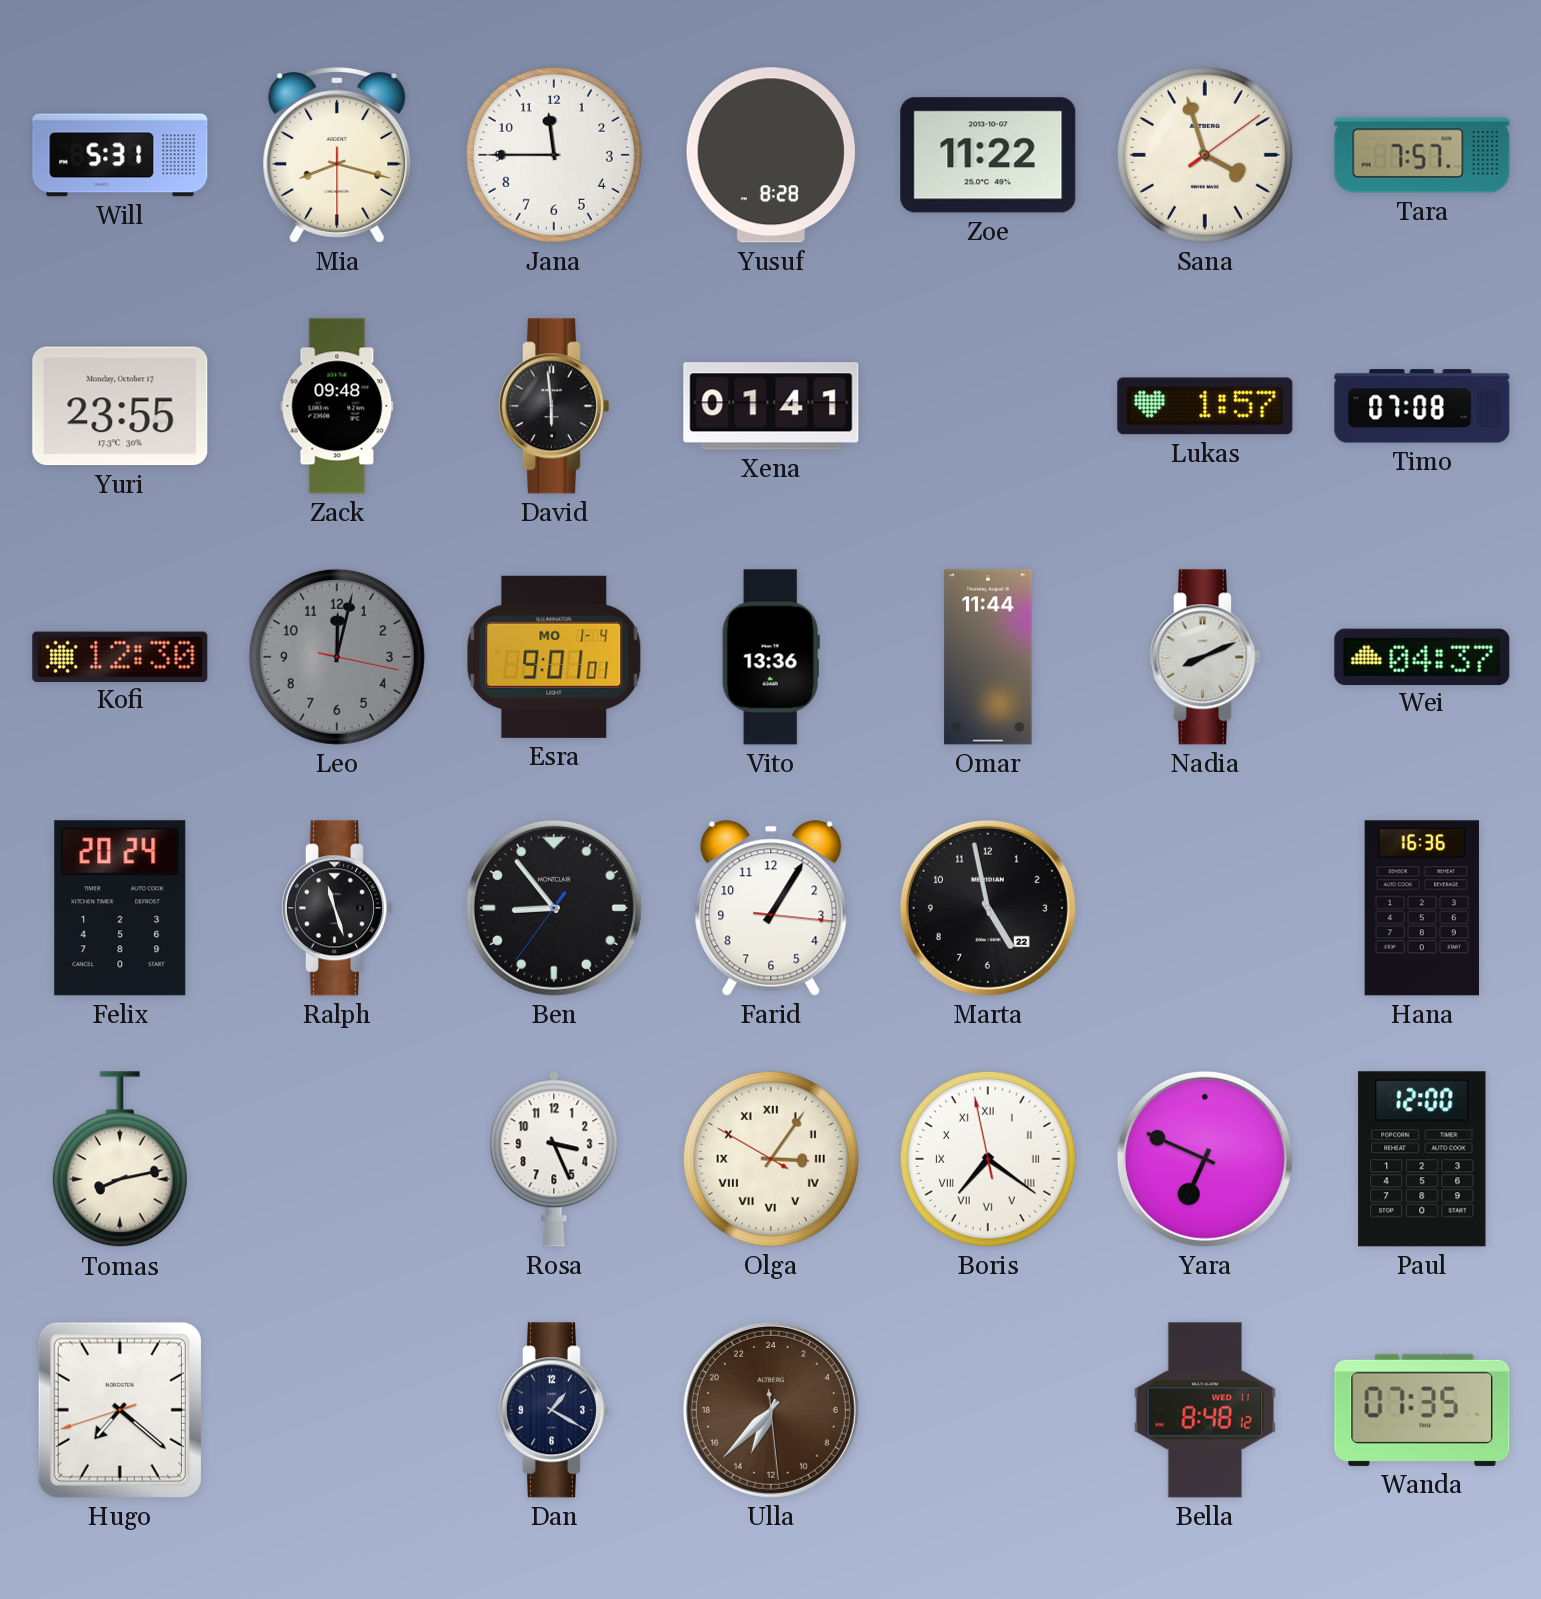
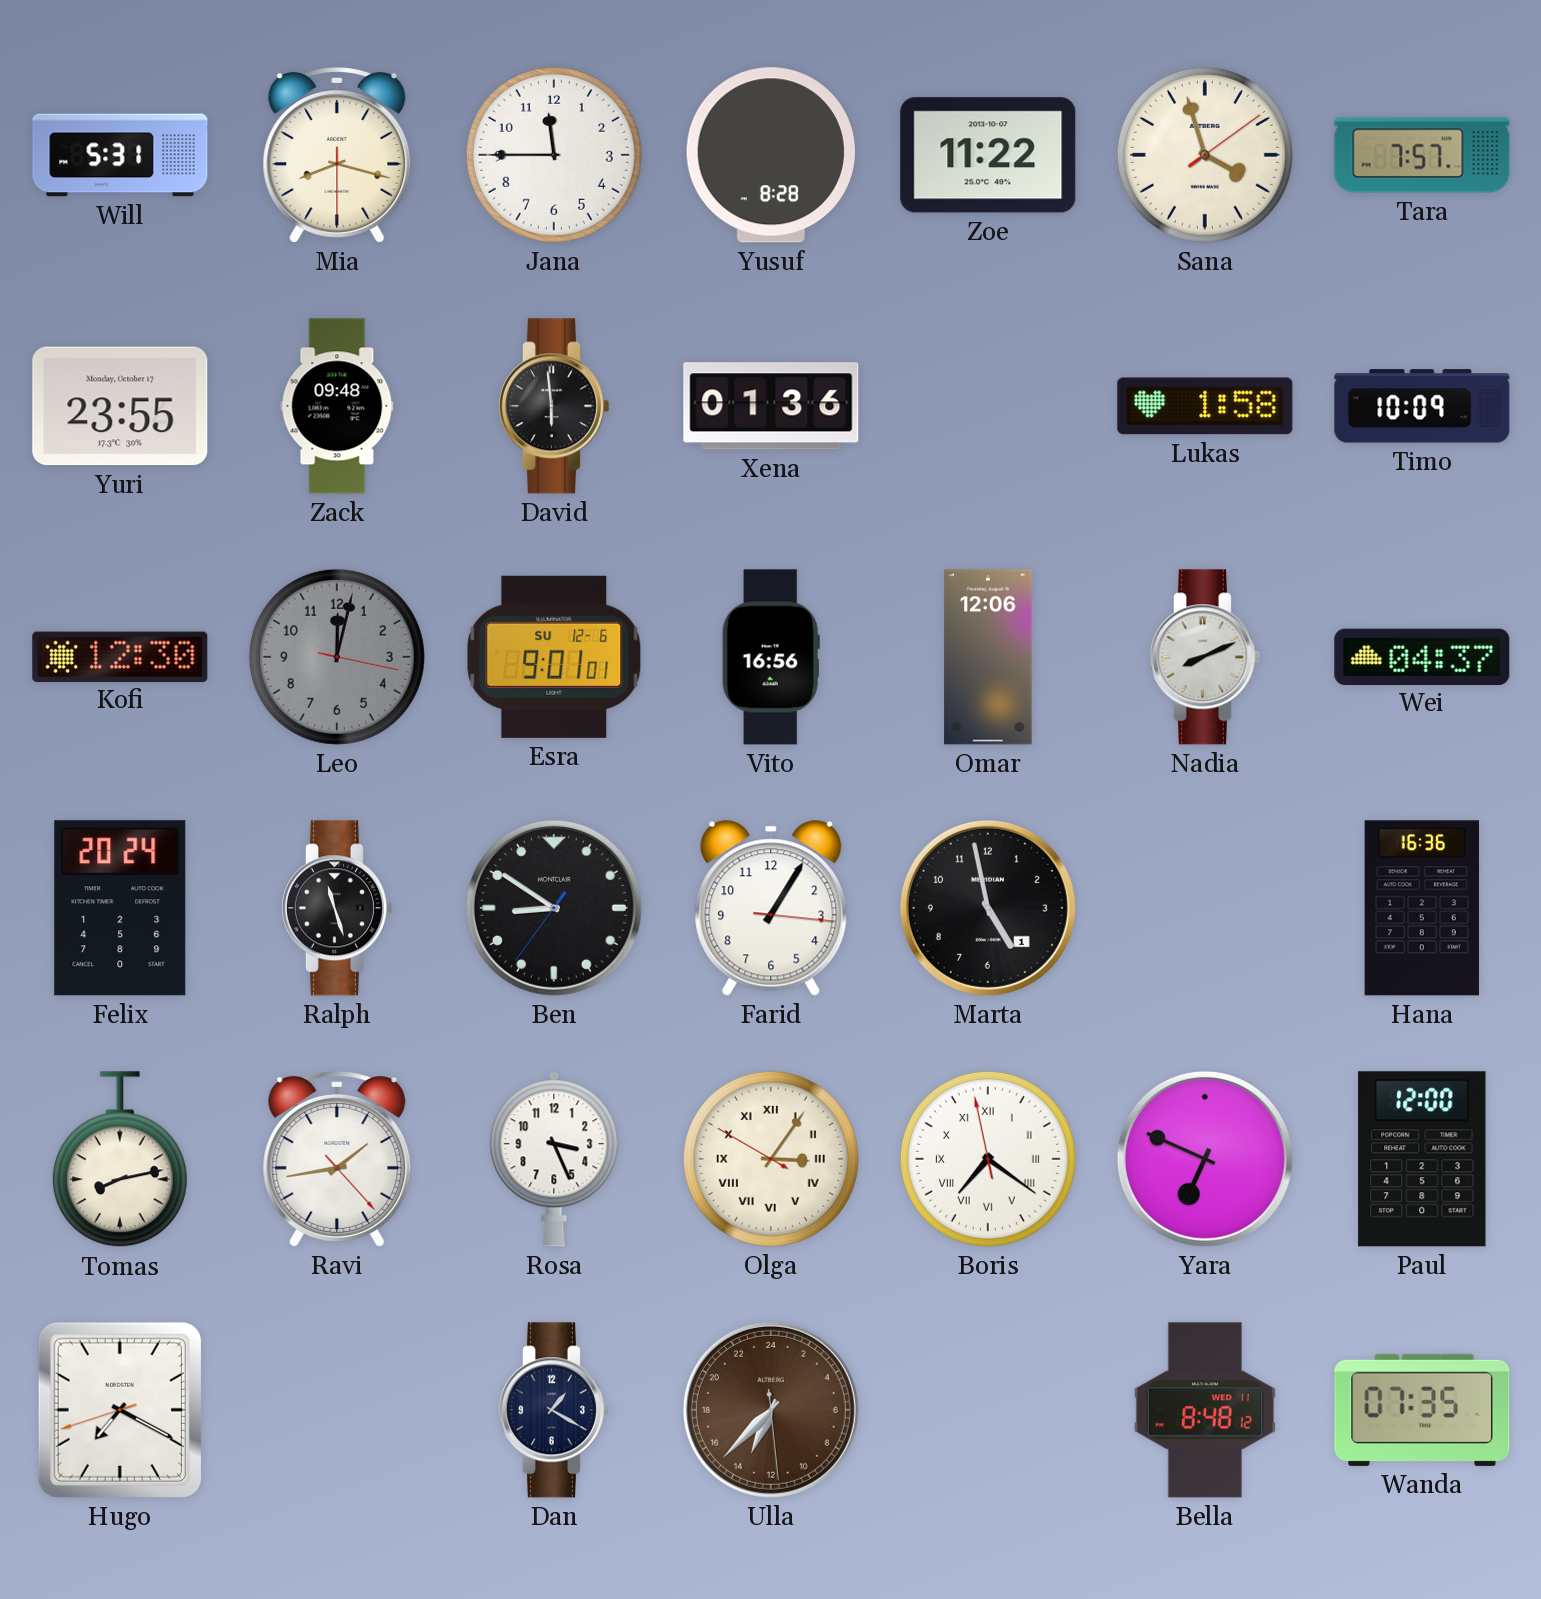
Xena: 01:41 -> 01:36 (771, 406)
Lukas: 1:57 -> 1:58 (1205, 406)
Timo: 07:08 -> 10:09 (1422, 406)
Esra date: MO 1-4 -> SU 12-6 (554, 657)
Vito: 13:36 -> 16:56 (771, 657)
Omar: 11:44 -> 12:06 (988, 657)
Ben: 8:53 -> 8:50 (554, 908)
Marta date: 22 -> 1 (988, 908)
Ravi: none -> 1:43 (337, 1159)
Hugo: 7:21 -> 7:19 (120, 1410)
